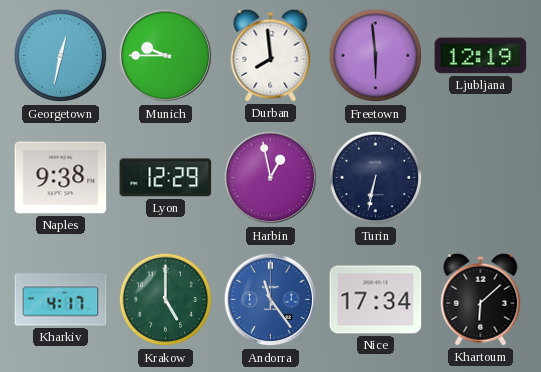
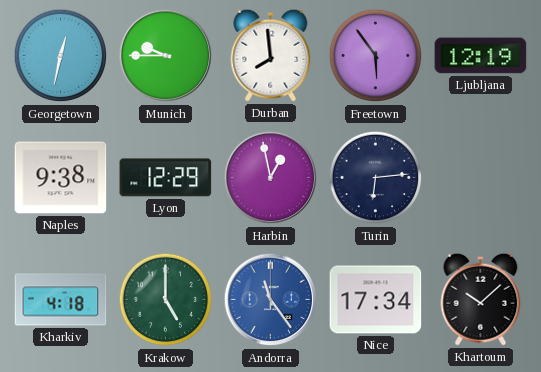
Freetown: 5:59 -> 5:54 (376, 56)
Turin: 6:32 -> 6:14 (376, 178)
Kharkiv: 4:17 -> 4:18 (61, 300)
Khartoum: 6:08 -> 10:08 (481, 299)
